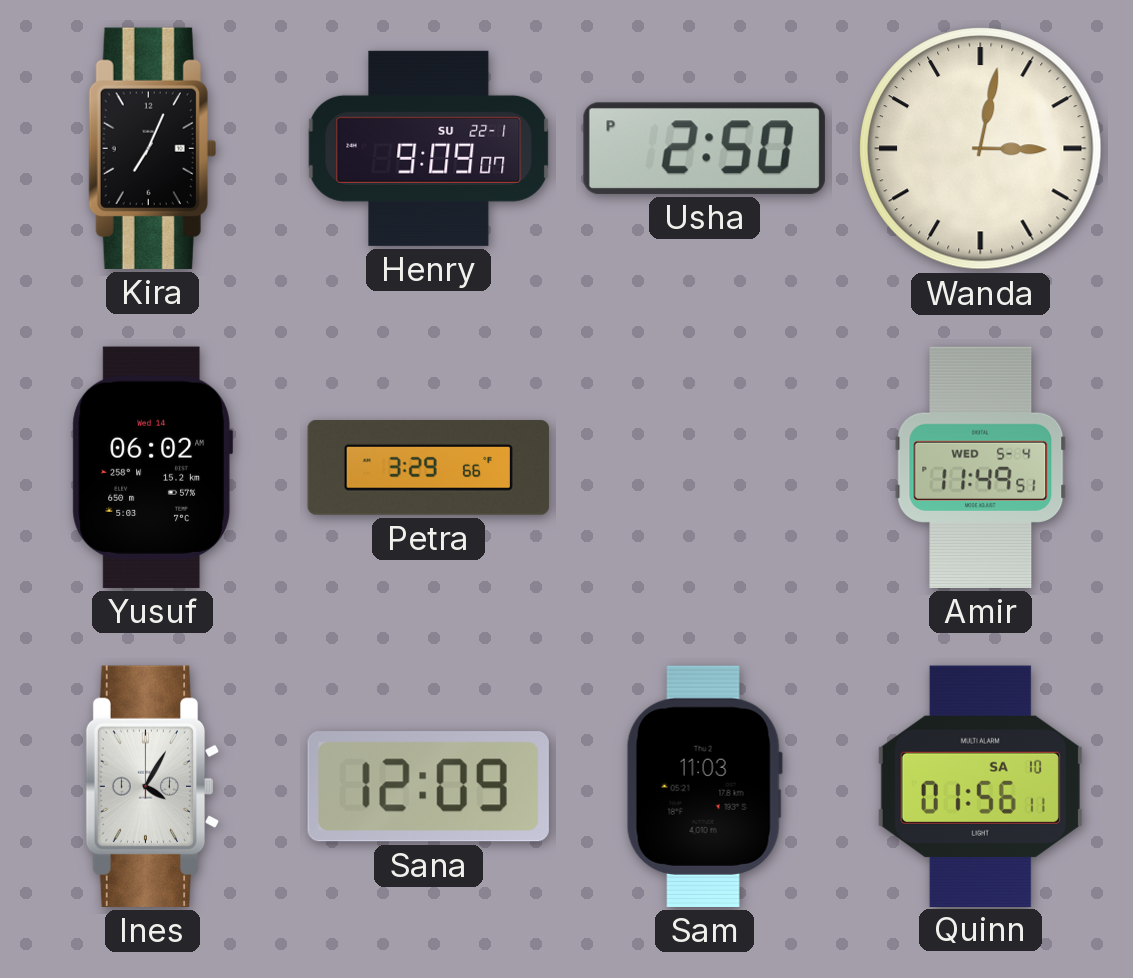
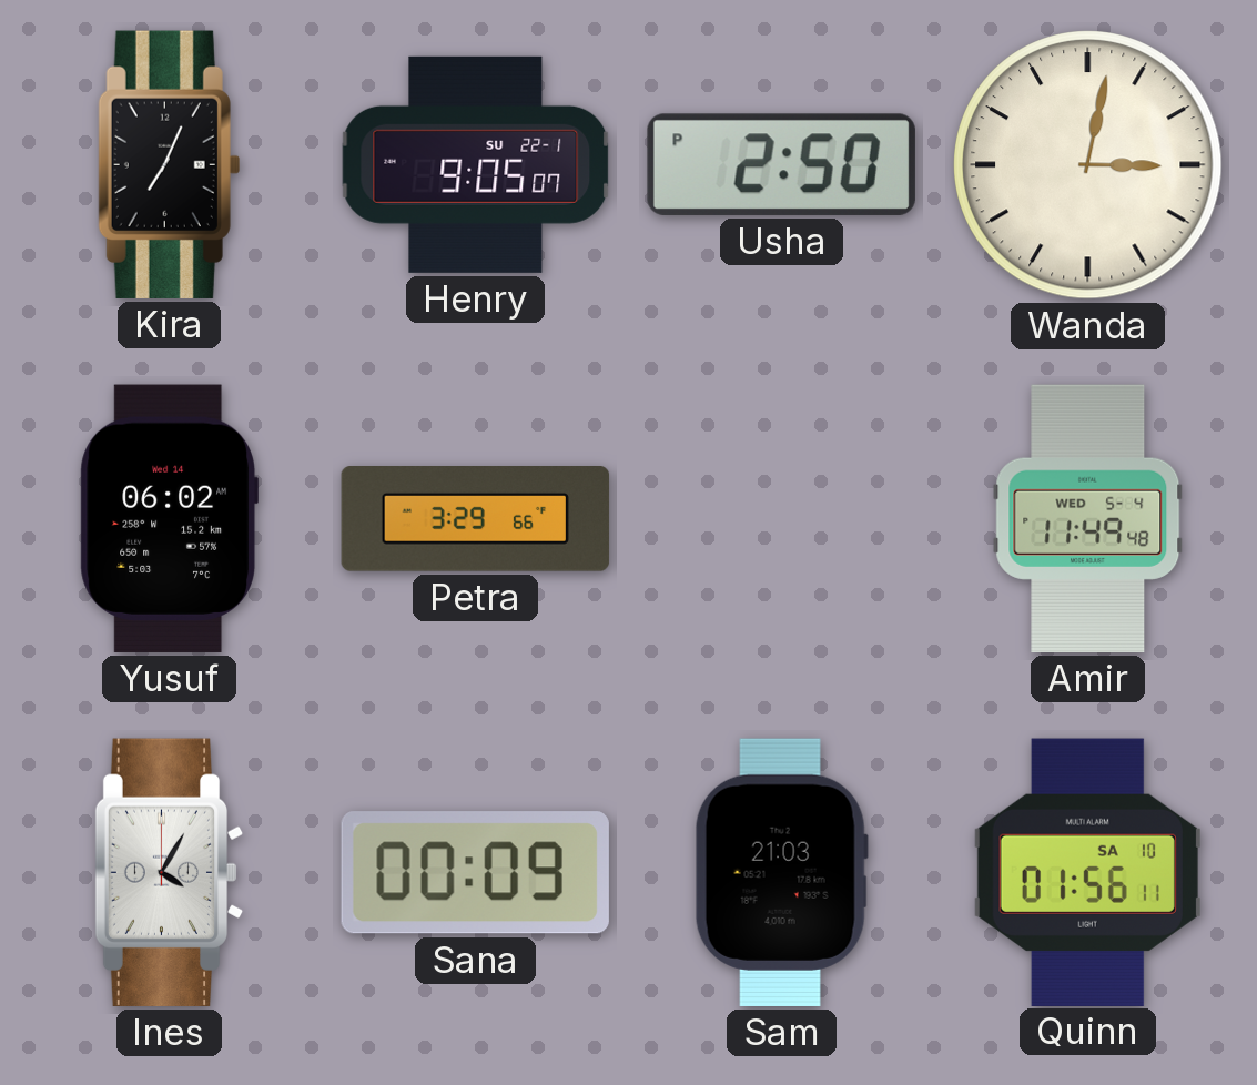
Henry: 9:09 -> 9:05 (476, 164)
Amir: 11:49:51 -> 11:49:48 (1088, 518)
Sana: 12:09 -> 00:09 (475, 873)
Sam: 11:03 -> 21:03 (781, 872)
